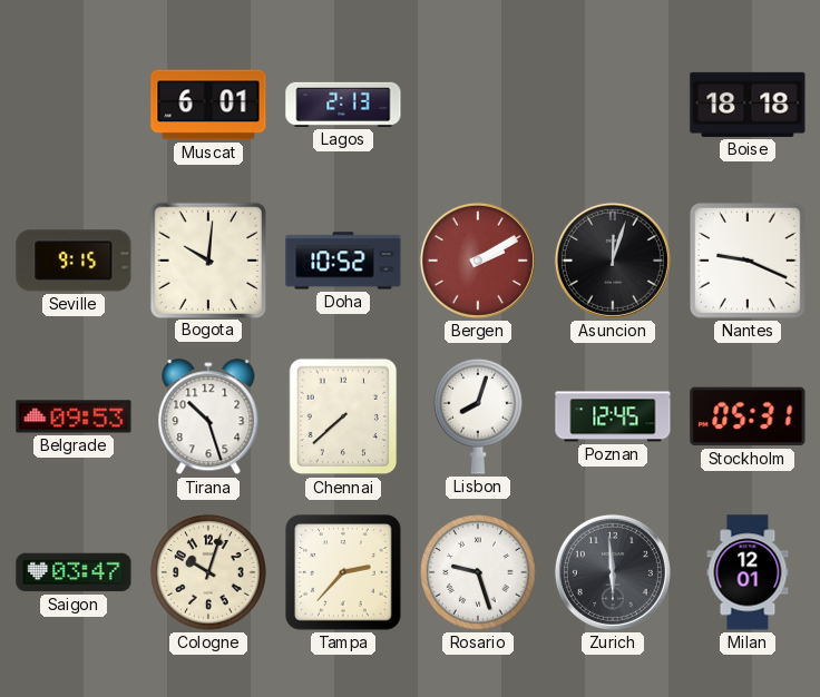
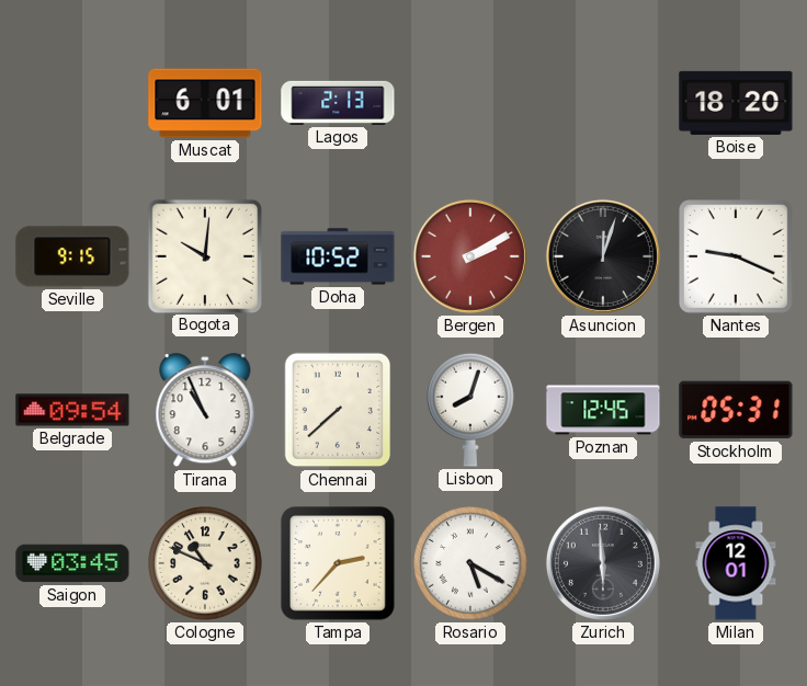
Boise: 18:18 -> 18:20 (736, 103)
Belgrade: 09:53 -> 09:54 (72, 410)
Tirana: 10:27 -> 10:56 (205, 411)
Saigon: 03:47 -> 03:45 (72, 563)
Cologne: 10:03 -> 10:49 (205, 563)
Rosario: 9:27 -> 5:20 (470, 563)
